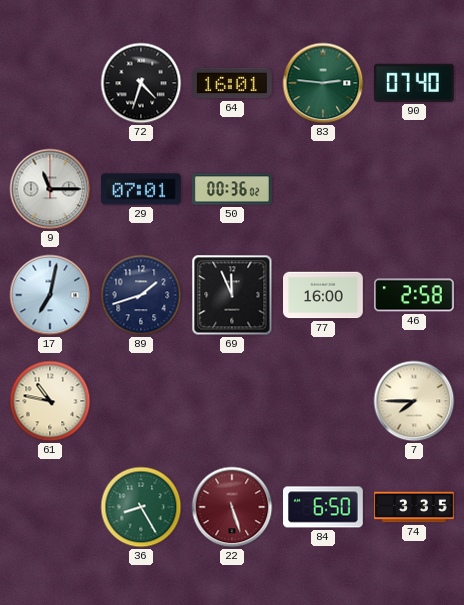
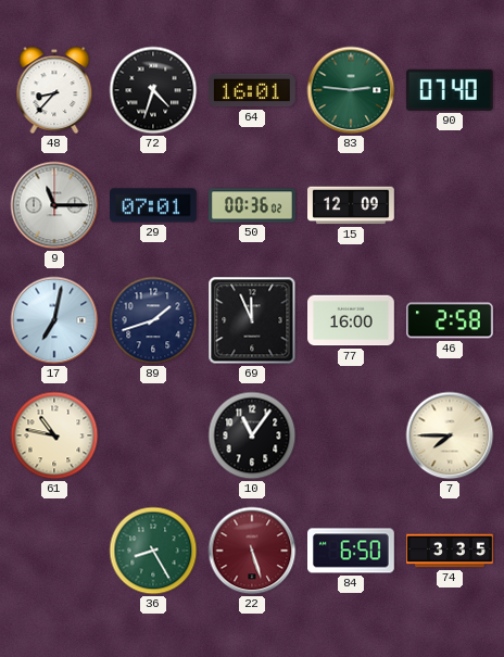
48: none -> 8:37 (54, 90)
15: none -> 12:09 (352, 205)
10: none -> 11:06 (252, 435)
